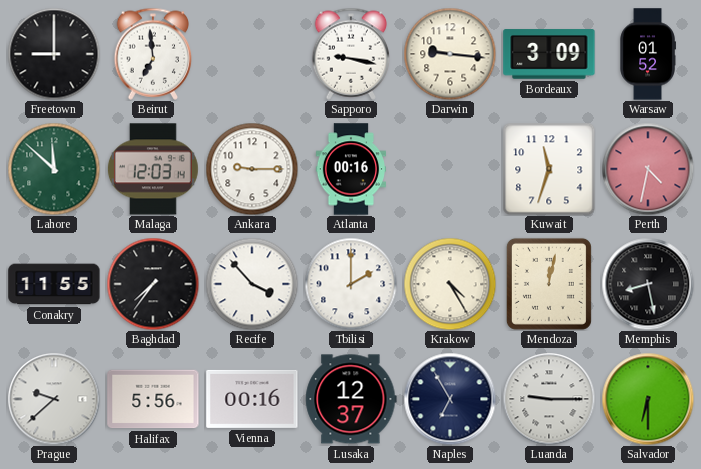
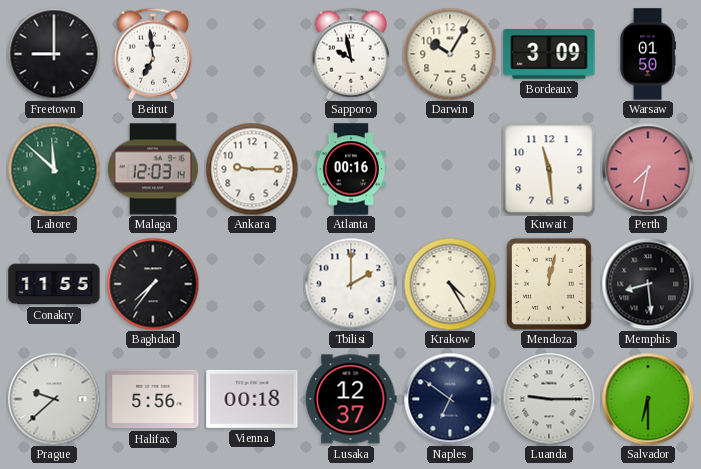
Sapporo: 9:17 -> 9:58 (351, 54)
Darwin: 9:16 -> 10:05 (450, 54)
Warsaw: 01:52 -> 01:50 (648, 54)
Kuwait: 11:33 -> 11:29 (549, 169)
Perth: 4:32 -> 7:32 (648, 169)
Recife: 3:53 -> none (252, 284)
Memphis: 8:28 -> 8:29 (648, 284)
Vienna: 00:16 -> 00:18 (252, 399)
Naples: 6:55 -> 6:51 (450, 399)
